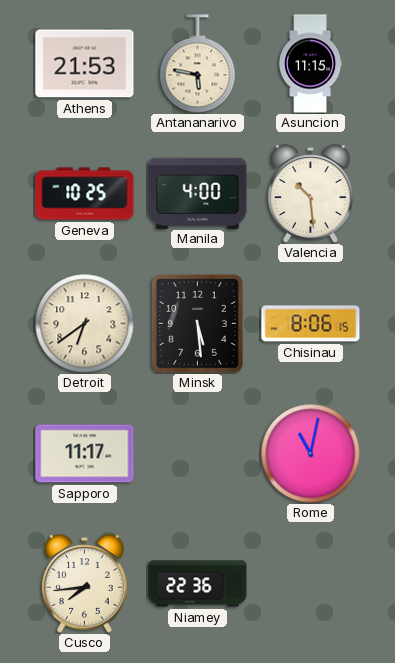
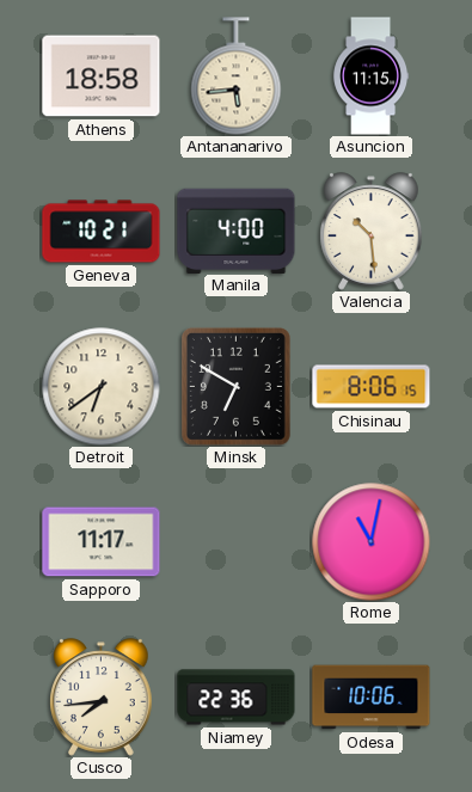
Athens: 21:53 -> 18:58 (102, 76)
Antananarivo: 5:47 -> 5:44 (237, 76)
Geneva: 10:25 -> 10:21 (102, 232)
Minsk: 5:29 -> 6:50 (235, 386)
Odesa: none -> 10:06 (372, 698)
